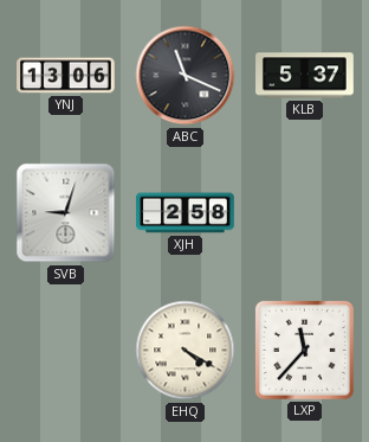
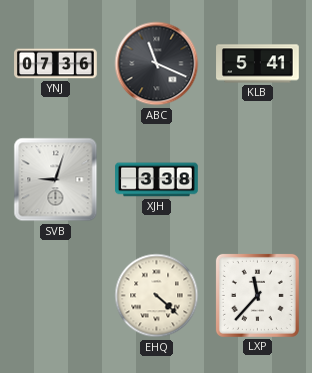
YNJ: 13:06 -> 07:36 (56, 64)
KLB: 5:37 -> 5:41 (258, 64)
XJH: 2:58 -> 3:38 (157, 180)
EHQ: 4:20 -> 4:22 (157, 296)
